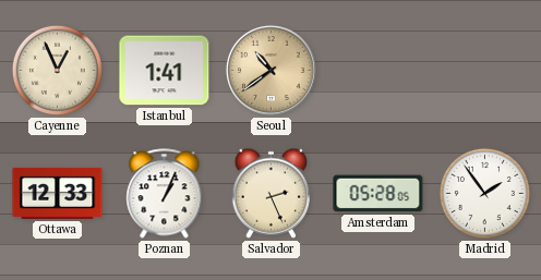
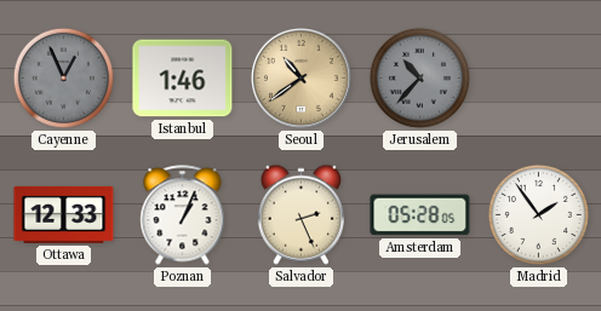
Cayenne dial: cream -> grey (63, 77)
Istanbul: 1:41 -> 1:46 (183, 79)
Jerusalem: none -> 10:37 (419, 77)
